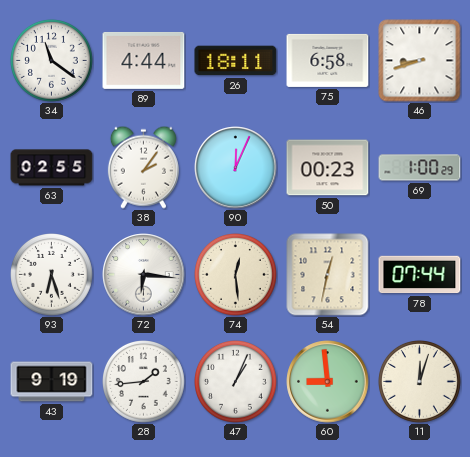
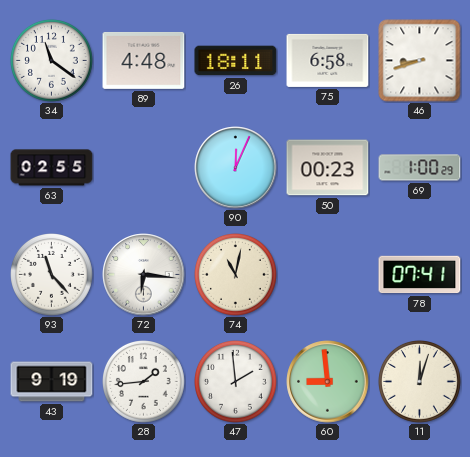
89: 4:44 -> 4:48 (144, 60)
38: 2:06 -> none (143, 167)
93: 6:27 -> 11:23 (52, 275)
74: 12:29 -> 11:02 (236, 275)
54: 12:32 -> none (328, 275)
78: 07:44 -> 07:41 (420, 275)
47: 1:04 -> 1:59 (236, 382)
